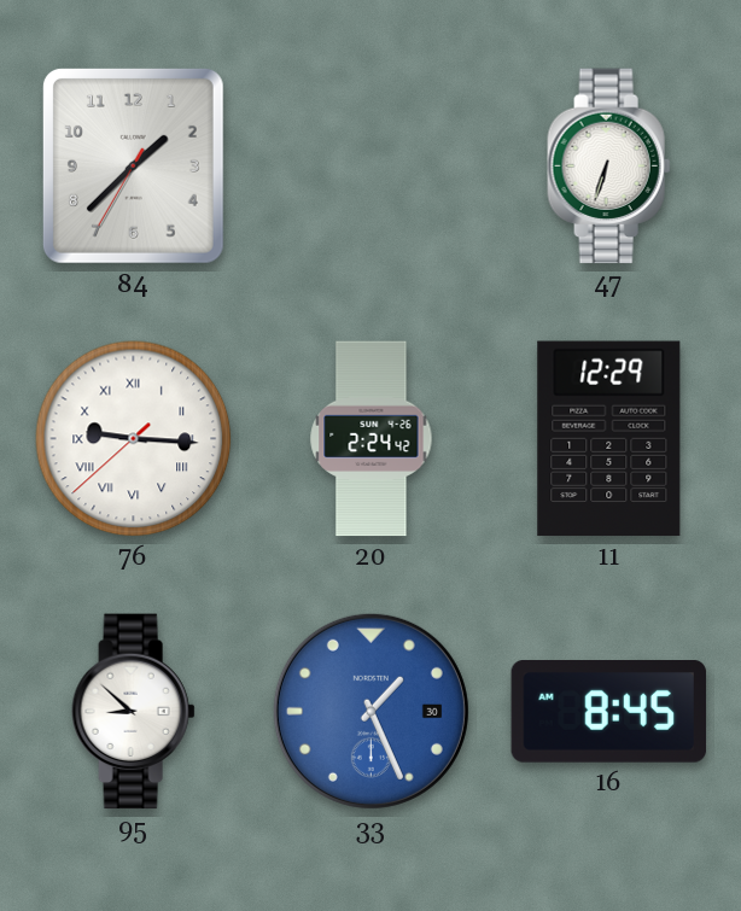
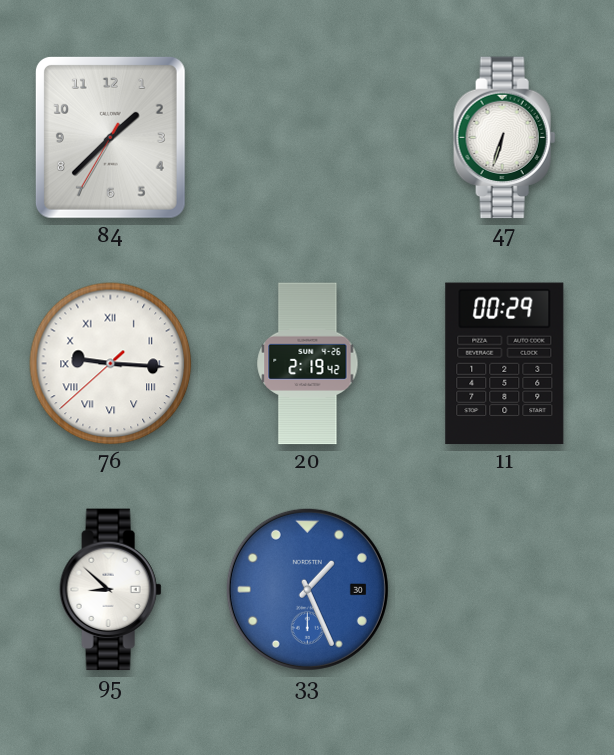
20: 2:24 -> 2:19 (308, 364)
11: 12:29 -> 00:29 (505, 364)
16: 8:45 -> none (609, 712)
